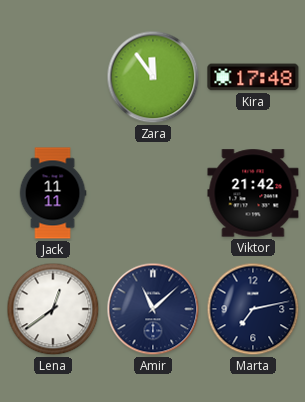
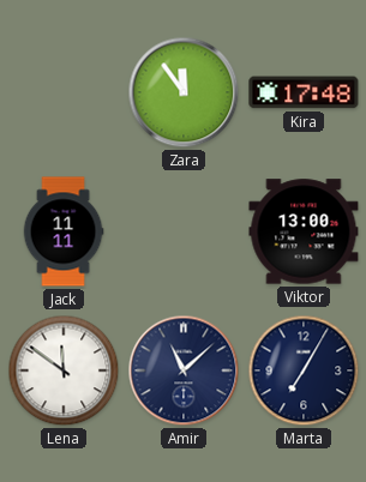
Viktor: 21:42 -> 13:00 (304, 231)
Lena: 12:39 -> 11:51 (64, 370)
Marta: 7:13 -> 7:05 (304, 370)
